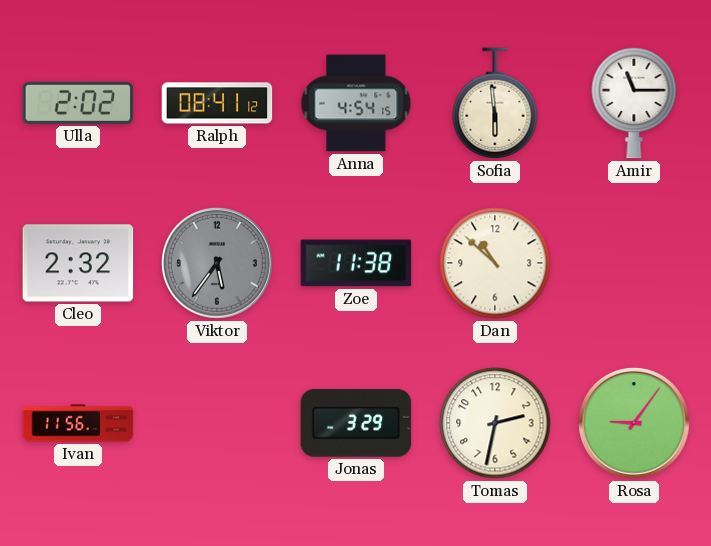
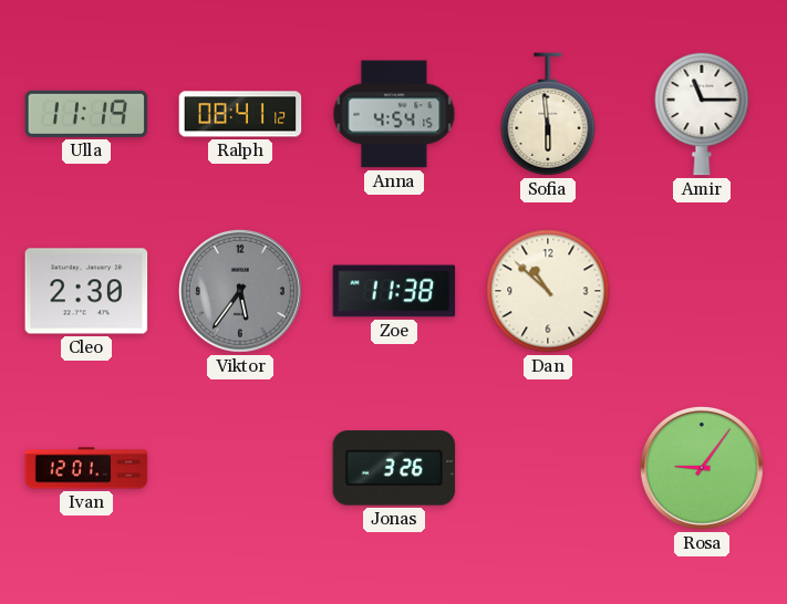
Ulla: 2:02 -> 11:19 (86, 114)
Cleo: 2:32 -> 2:30 (86, 291)
Ivan: 11:56 -> 12:01 (86, 468)
Jonas: 3:29 -> 3:26 (394, 468)
Tomas: 2:32 -> none (495, 423)
